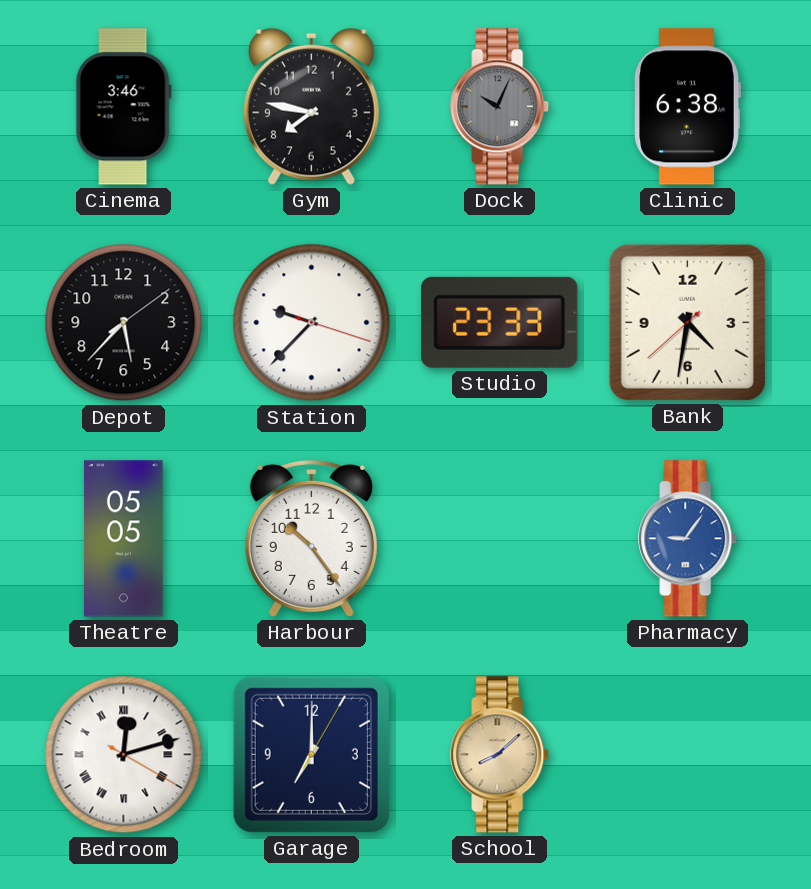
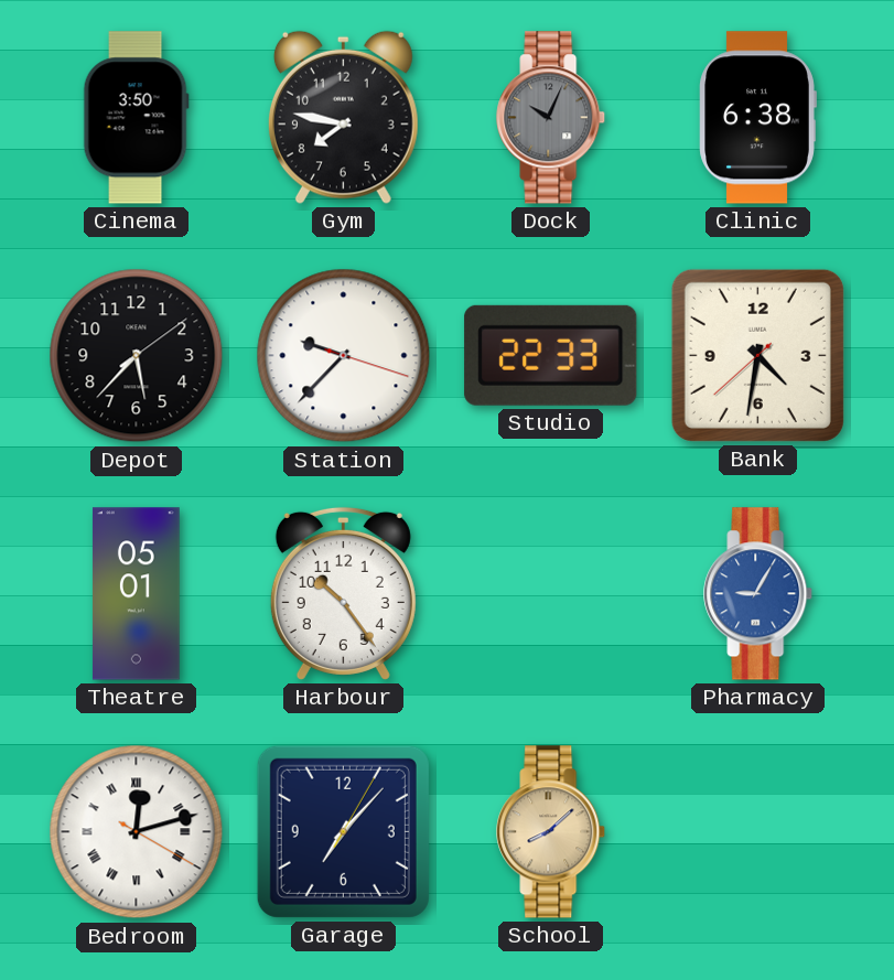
Cinema: 3:46 -> 3:50 (136, 118)
Studio: 23:33 -> 22:33 (551, 355)
Theatre: 05:05 -> 05:01 (136, 594)
Pharmacy: 9:06 -> 9:05 (758, 594)
Garage: 7:00 -> 7:07 (343, 831)
